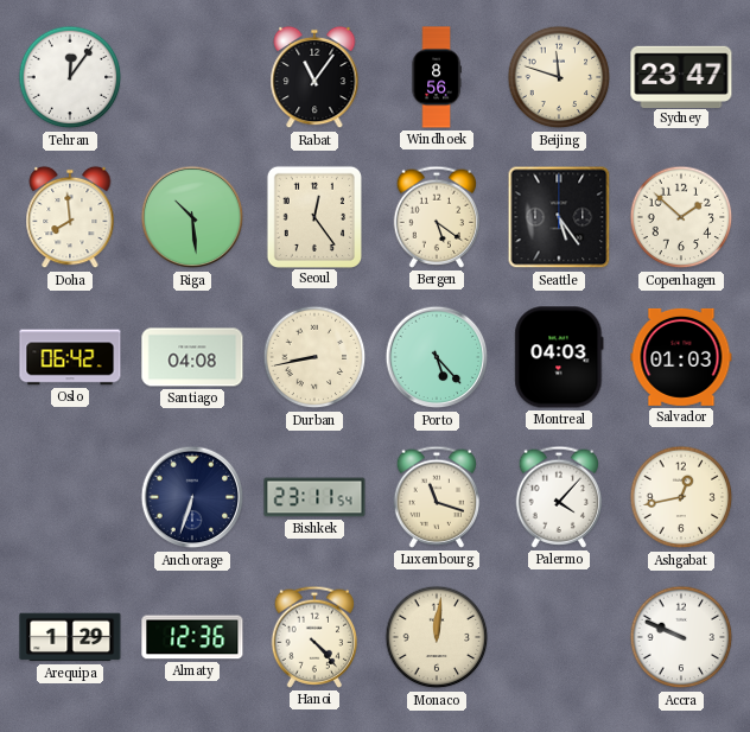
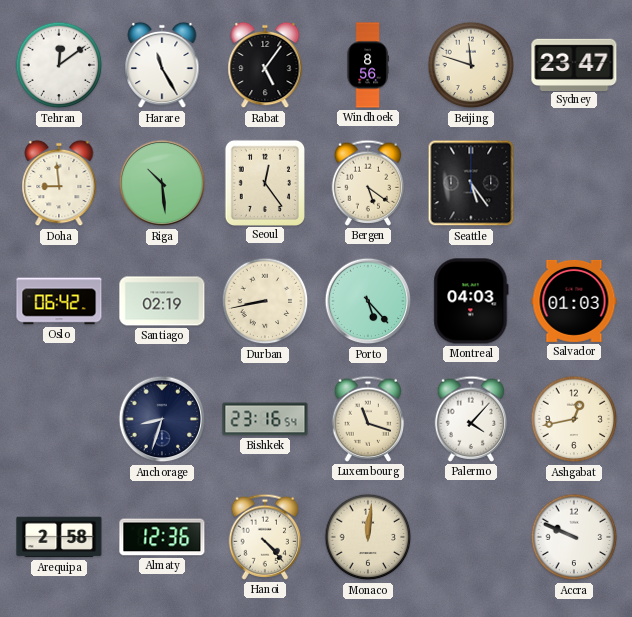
Tehran: 12:06 -> 12:09 (59, 65)
Harare: none -> 11:25 (162, 65)
Rabat: 11:06 -> 5:06 (265, 65)
Doha: 7:59 -> 8:59 (59, 183)
Copenhagen: 1:52 -> none (681, 217)
Santiago: 04:08 -> 02:19 (162, 301)
Anchorage: 6:33 -> 8:33 (162, 419)
Bishkek: 23:11 -> 23:16 (265, 419)
Arequipa: 1:29 -> 2:58 (59, 537)
